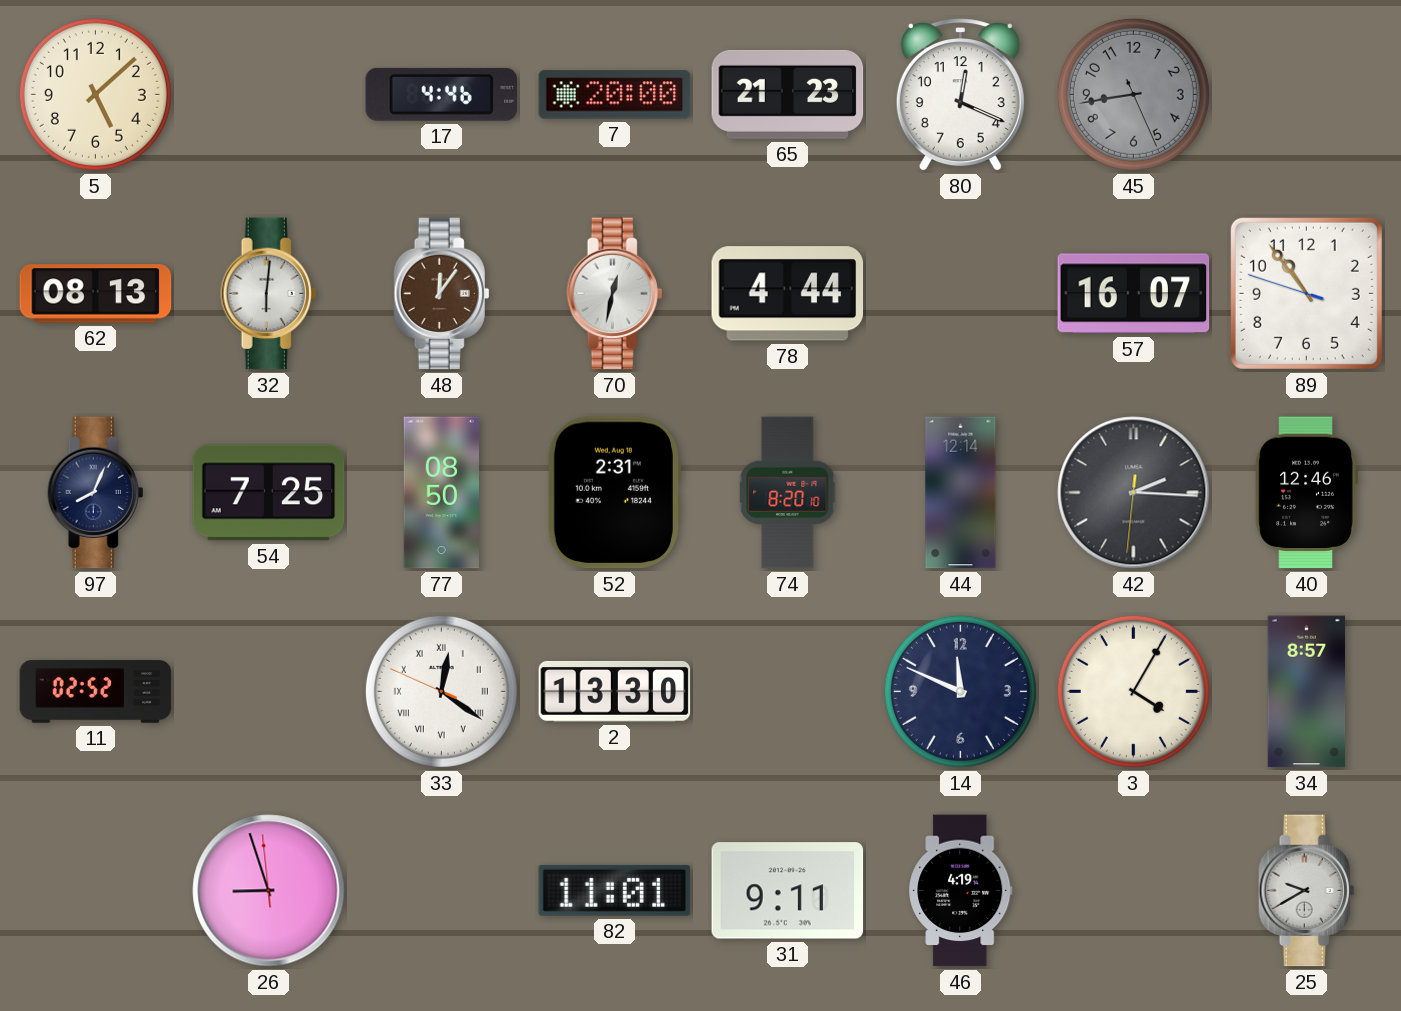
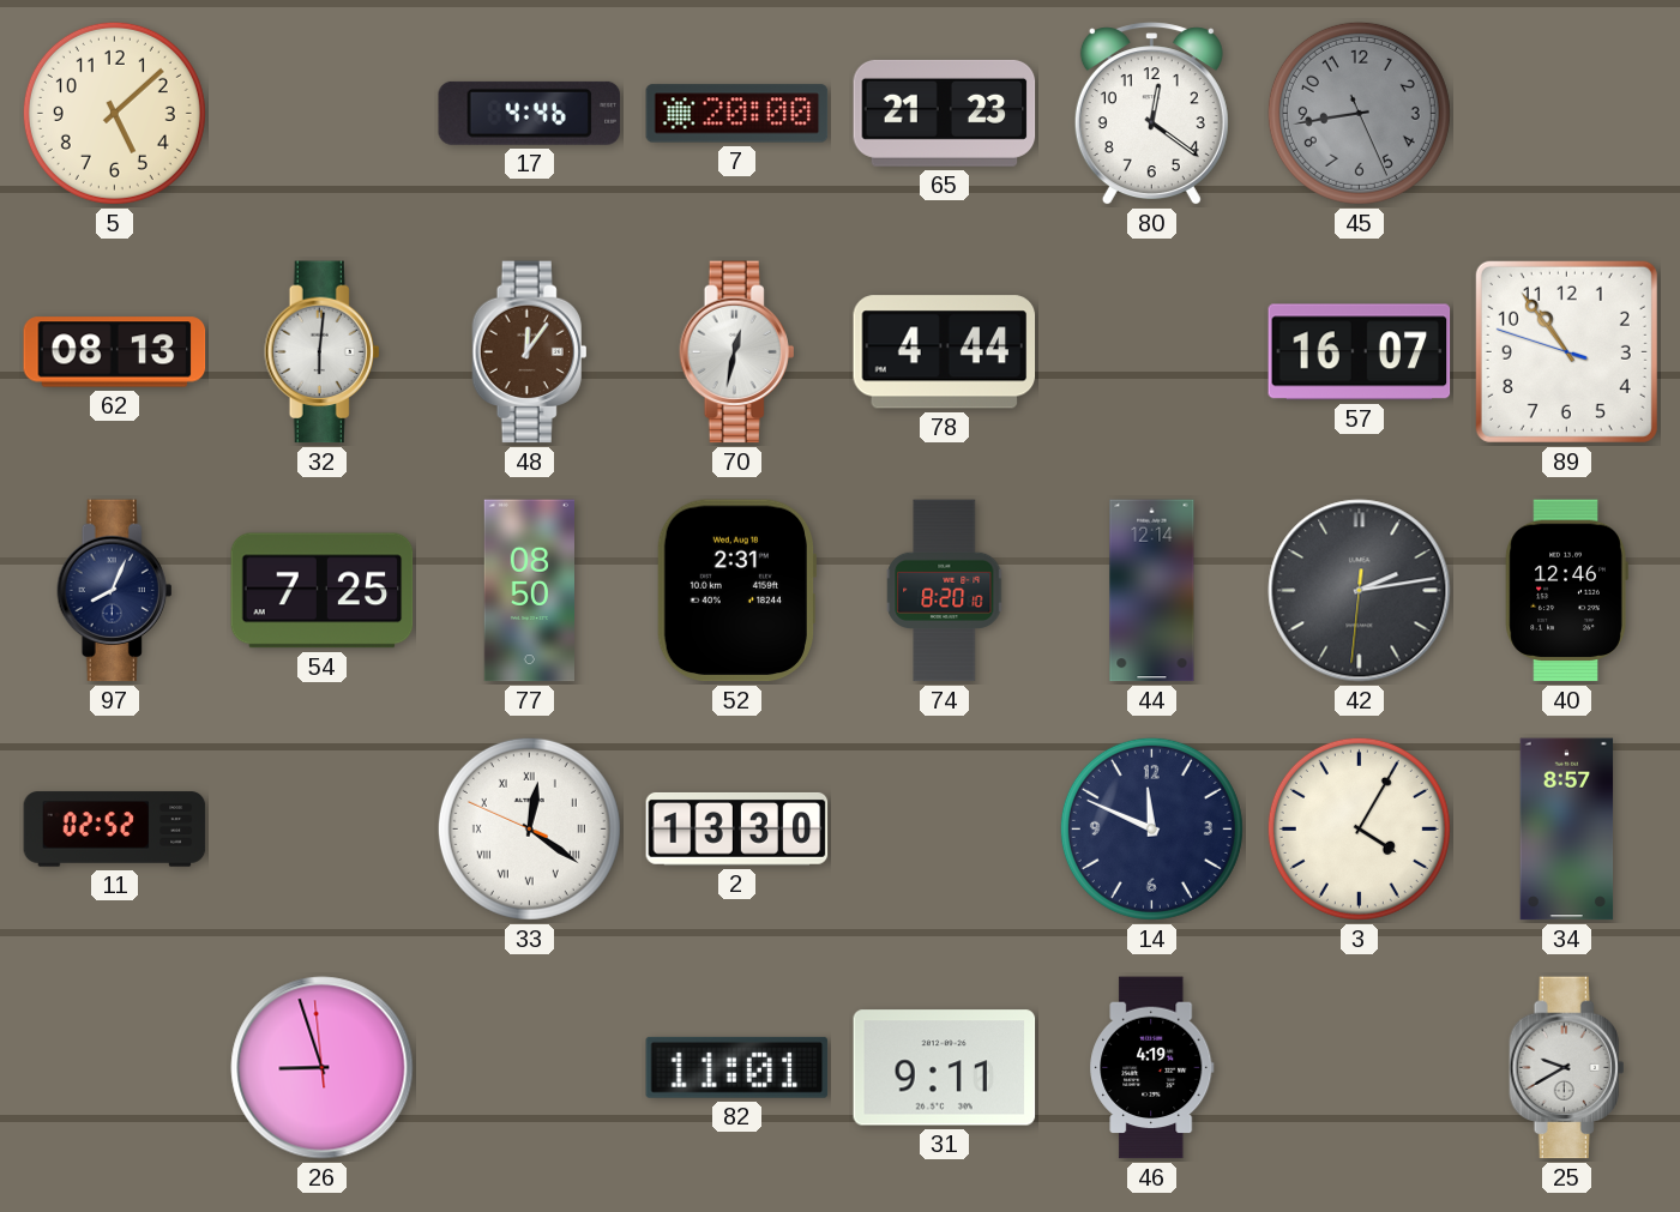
80: 12:19 -> 12:21 (1151, 114)
42: 2:15 -> 2:13 (1360, 591)
